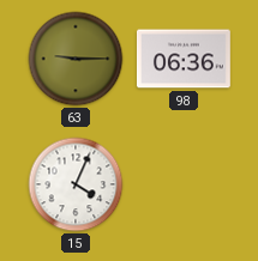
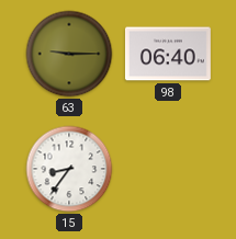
98: 06:36 -> 06:40 (168, 54)
15: 4:04 -> 8:36 (69, 169)
